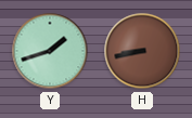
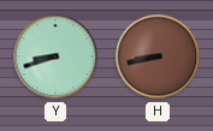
Y: 1:42 -> 8:42 (55, 56)
